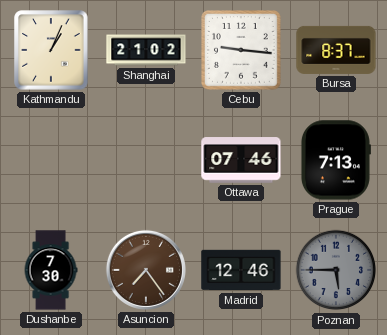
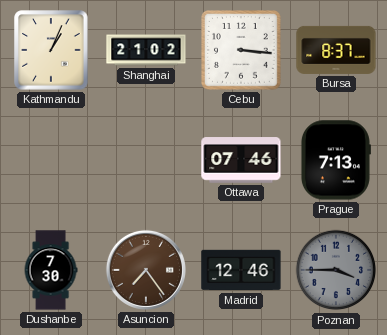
Cebu: 9:16 -> 3:16 (242, 51)
Poznan: 5:45 -> 3:45 (336, 270)
